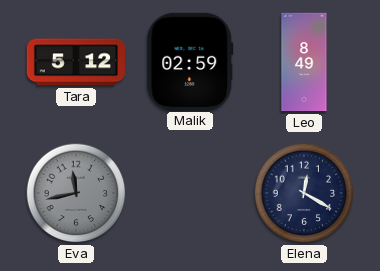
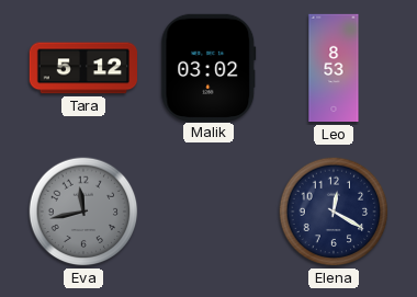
Malik: 02:59 -> 03:02 (208, 67)
Leo: 8:49 -> 8:53 (334, 68)
